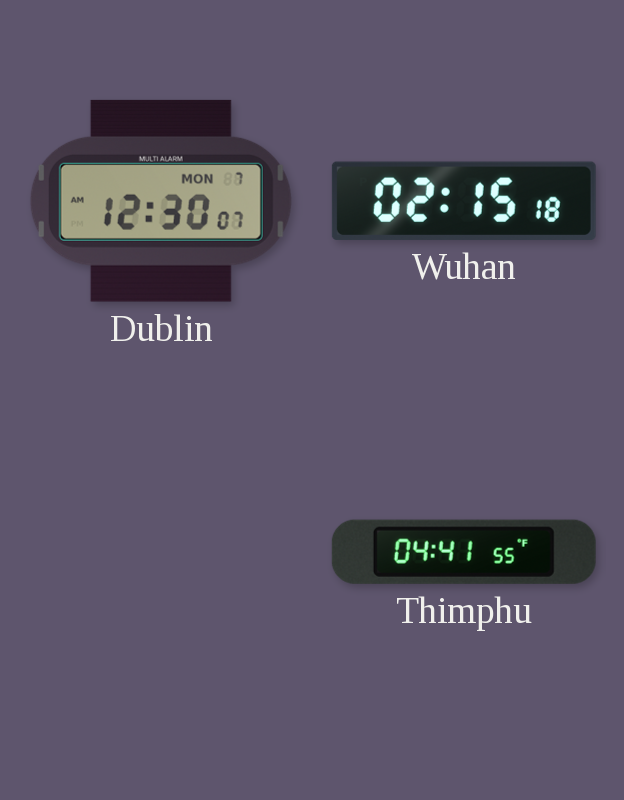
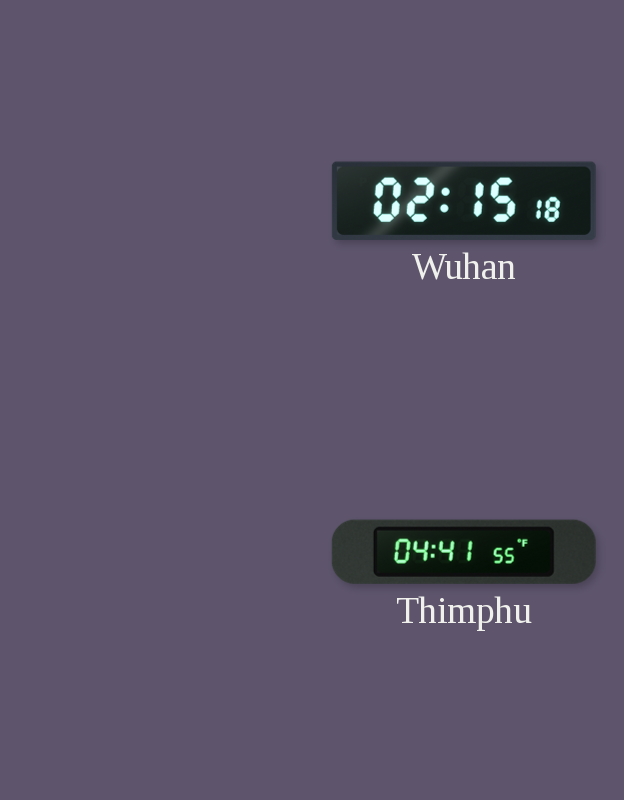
Dublin: 12:30 -> none (161, 201)
